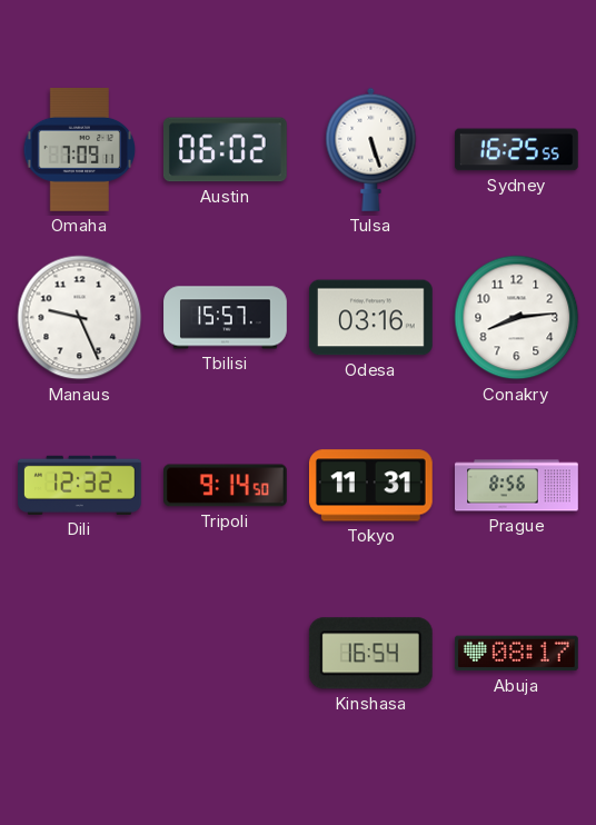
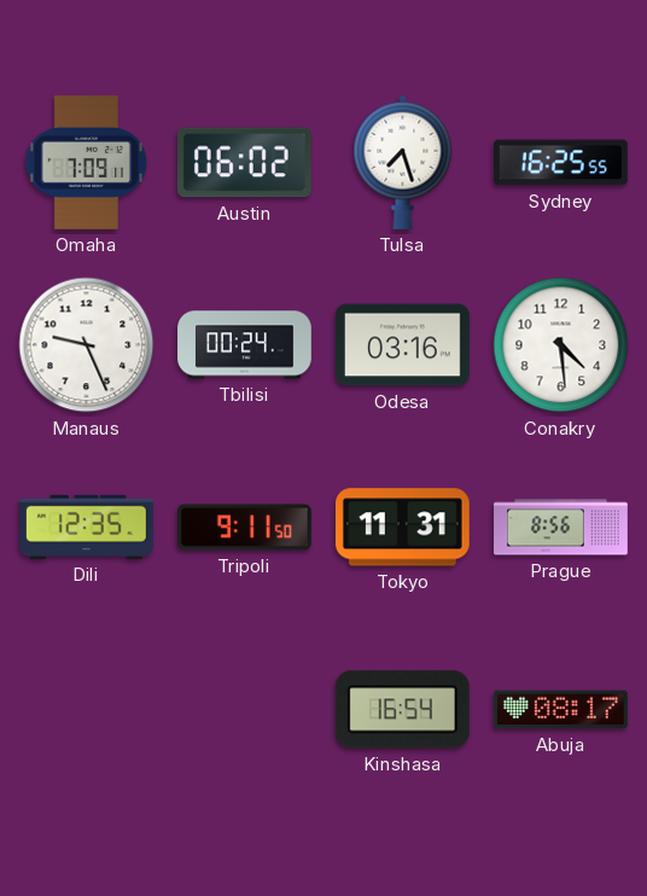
Tulsa: 5:27 -> 7:27 (403, 162)
Tbilisi: 15:57 -> 00:24 (245, 345)
Conakry: 8:14 -> 4:29 (561, 345)
Dili: 12:32 -> 12:35 (87, 526)
Tripoli: 9:14 -> 9:11 (245, 528)
